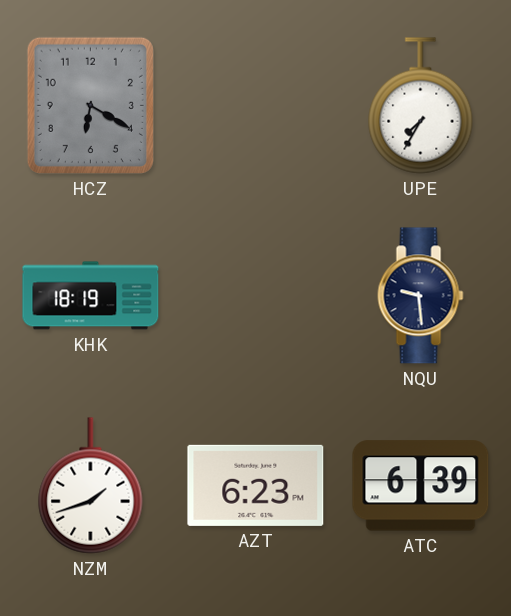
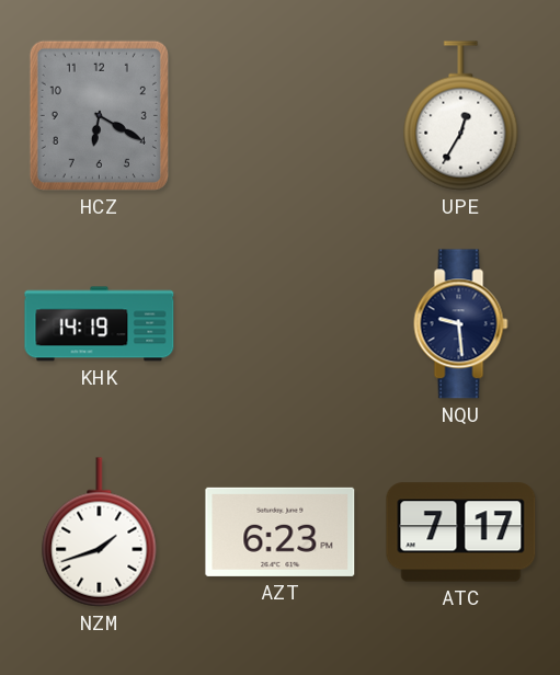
UPE: 7:35 -> 12:35 (461, 116)
KHK: 18:19 -> 14:19 (100, 324)
ATC: 6:39 -> 7:17 (461, 533)
